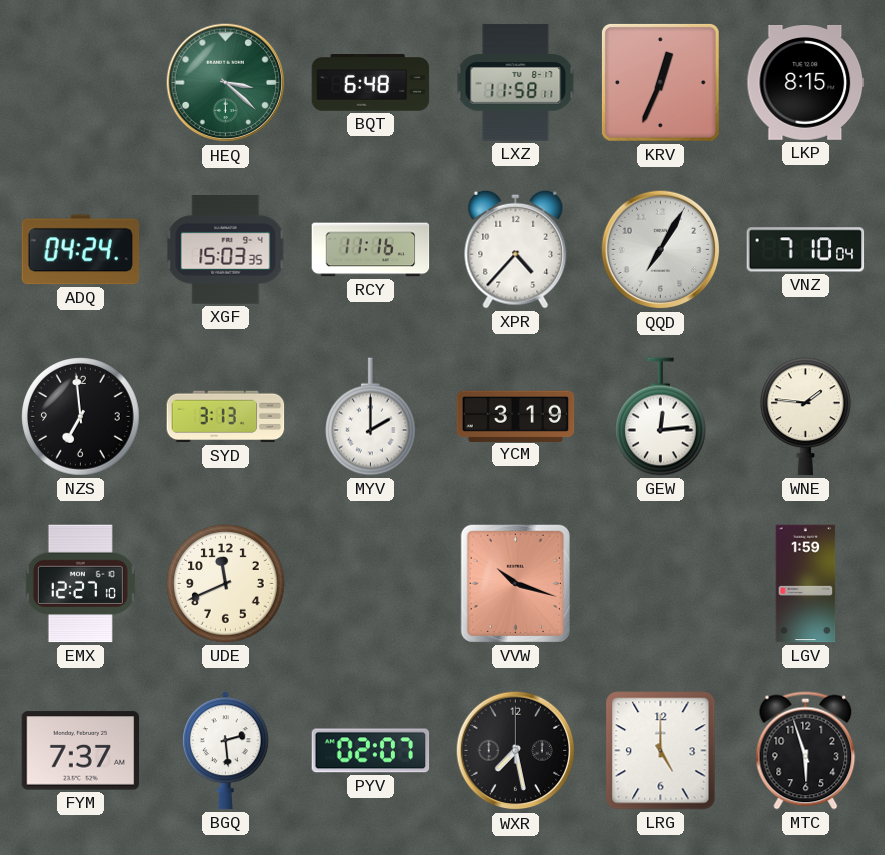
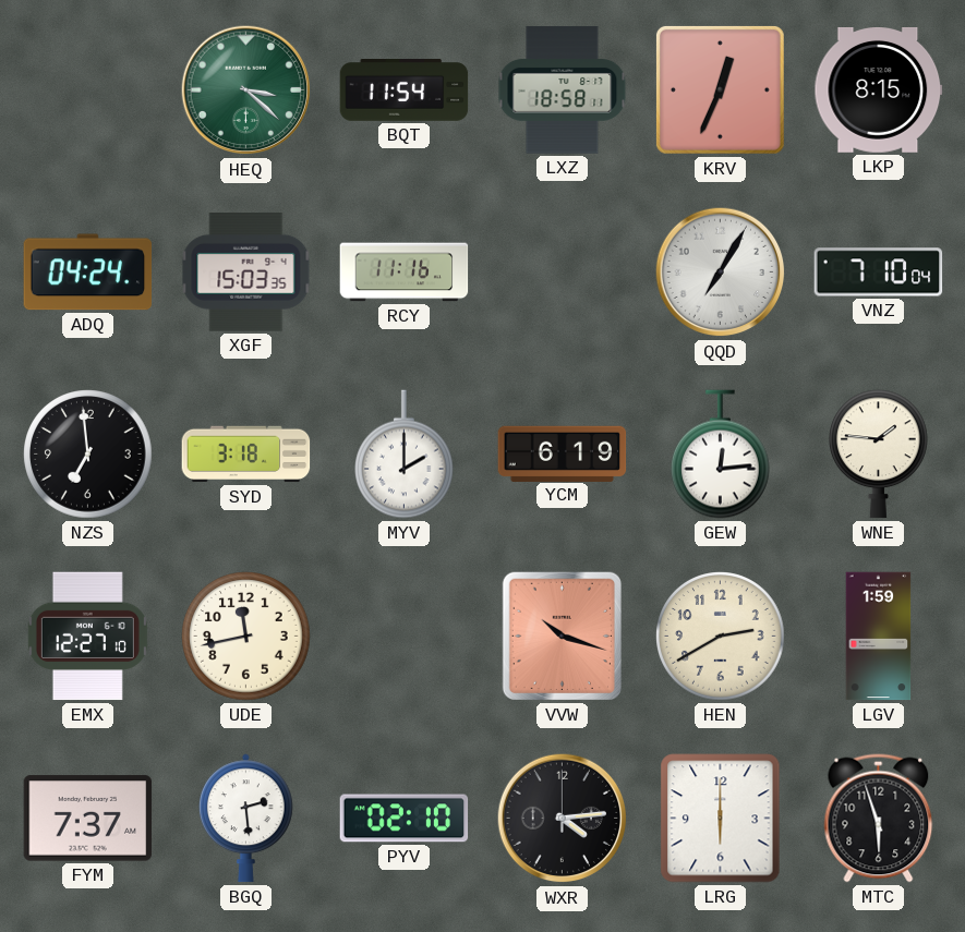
BQT: 6:48 -> 11:54 (405, 90)
LXZ: 11:58 -> 18:58 (563, 90)
XPR: 4:37 -> none (516, 249)
SYD: 3:13 -> 3:18 (246, 455)
YCM: 3:19 -> 6:19 (563, 453)
UDE: 11:41 -> 11:43 (246, 637)
HEN: none -> 2:40 (721, 637)
PYV: 02:07 -> 02:10 (405, 819)
WXR: 7:28 -> 4:14 (563, 819)
LRG: 5:00 -> 6:00 (721, 819)
